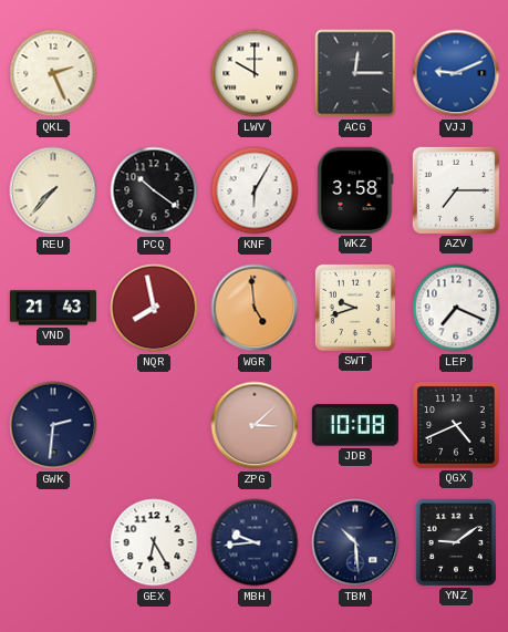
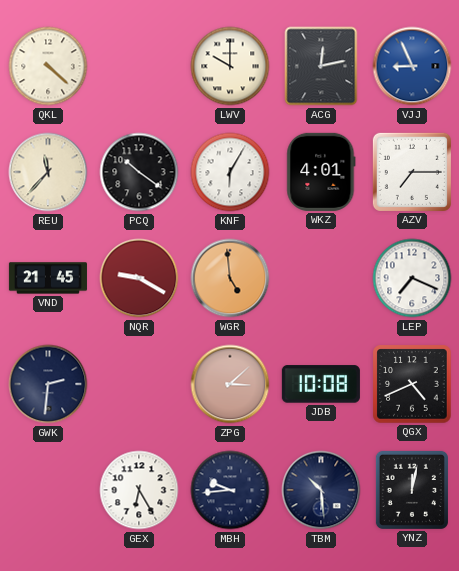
QKL: 2:26 -> 4:22 (48, 66)
ACG: 12:15 -> 12:13 (321, 66)
VJJ: 9:11 -> 8:56 (412, 66)
REU: 7:37 -> 11:37 (48, 172)
WKZ: 3:58 -> 4:01 (321, 172)
VND: 21:43 -> 21:45 (48, 278)
NQR: 7:58 -> 9:20 (139, 278)
SWT: 9:42 -> none (355, 308)
YNZ: 9:09 -> 12:02 (412, 490)
